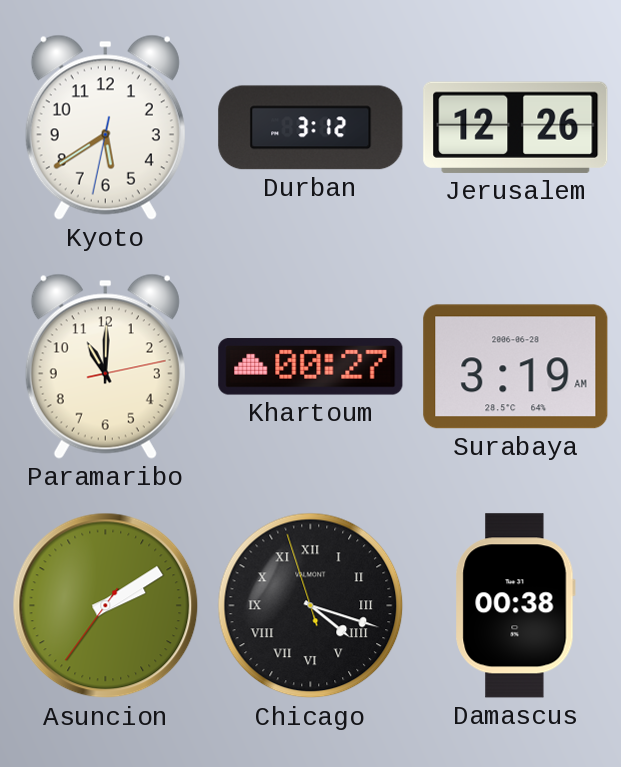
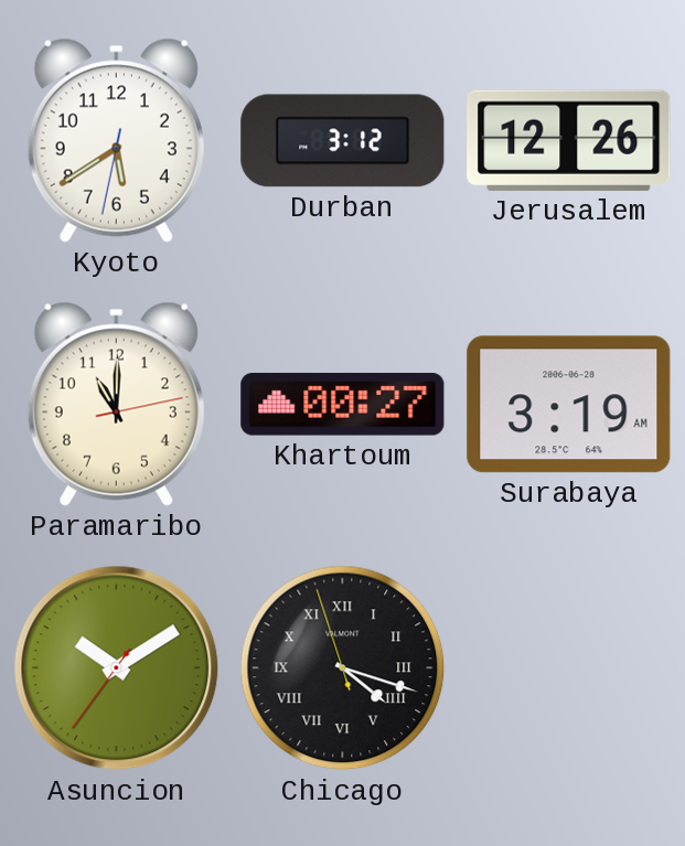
Asuncion: 2:09 -> 10:09 (117, 668)
Damascus: 00:38 -> none (515, 606)
